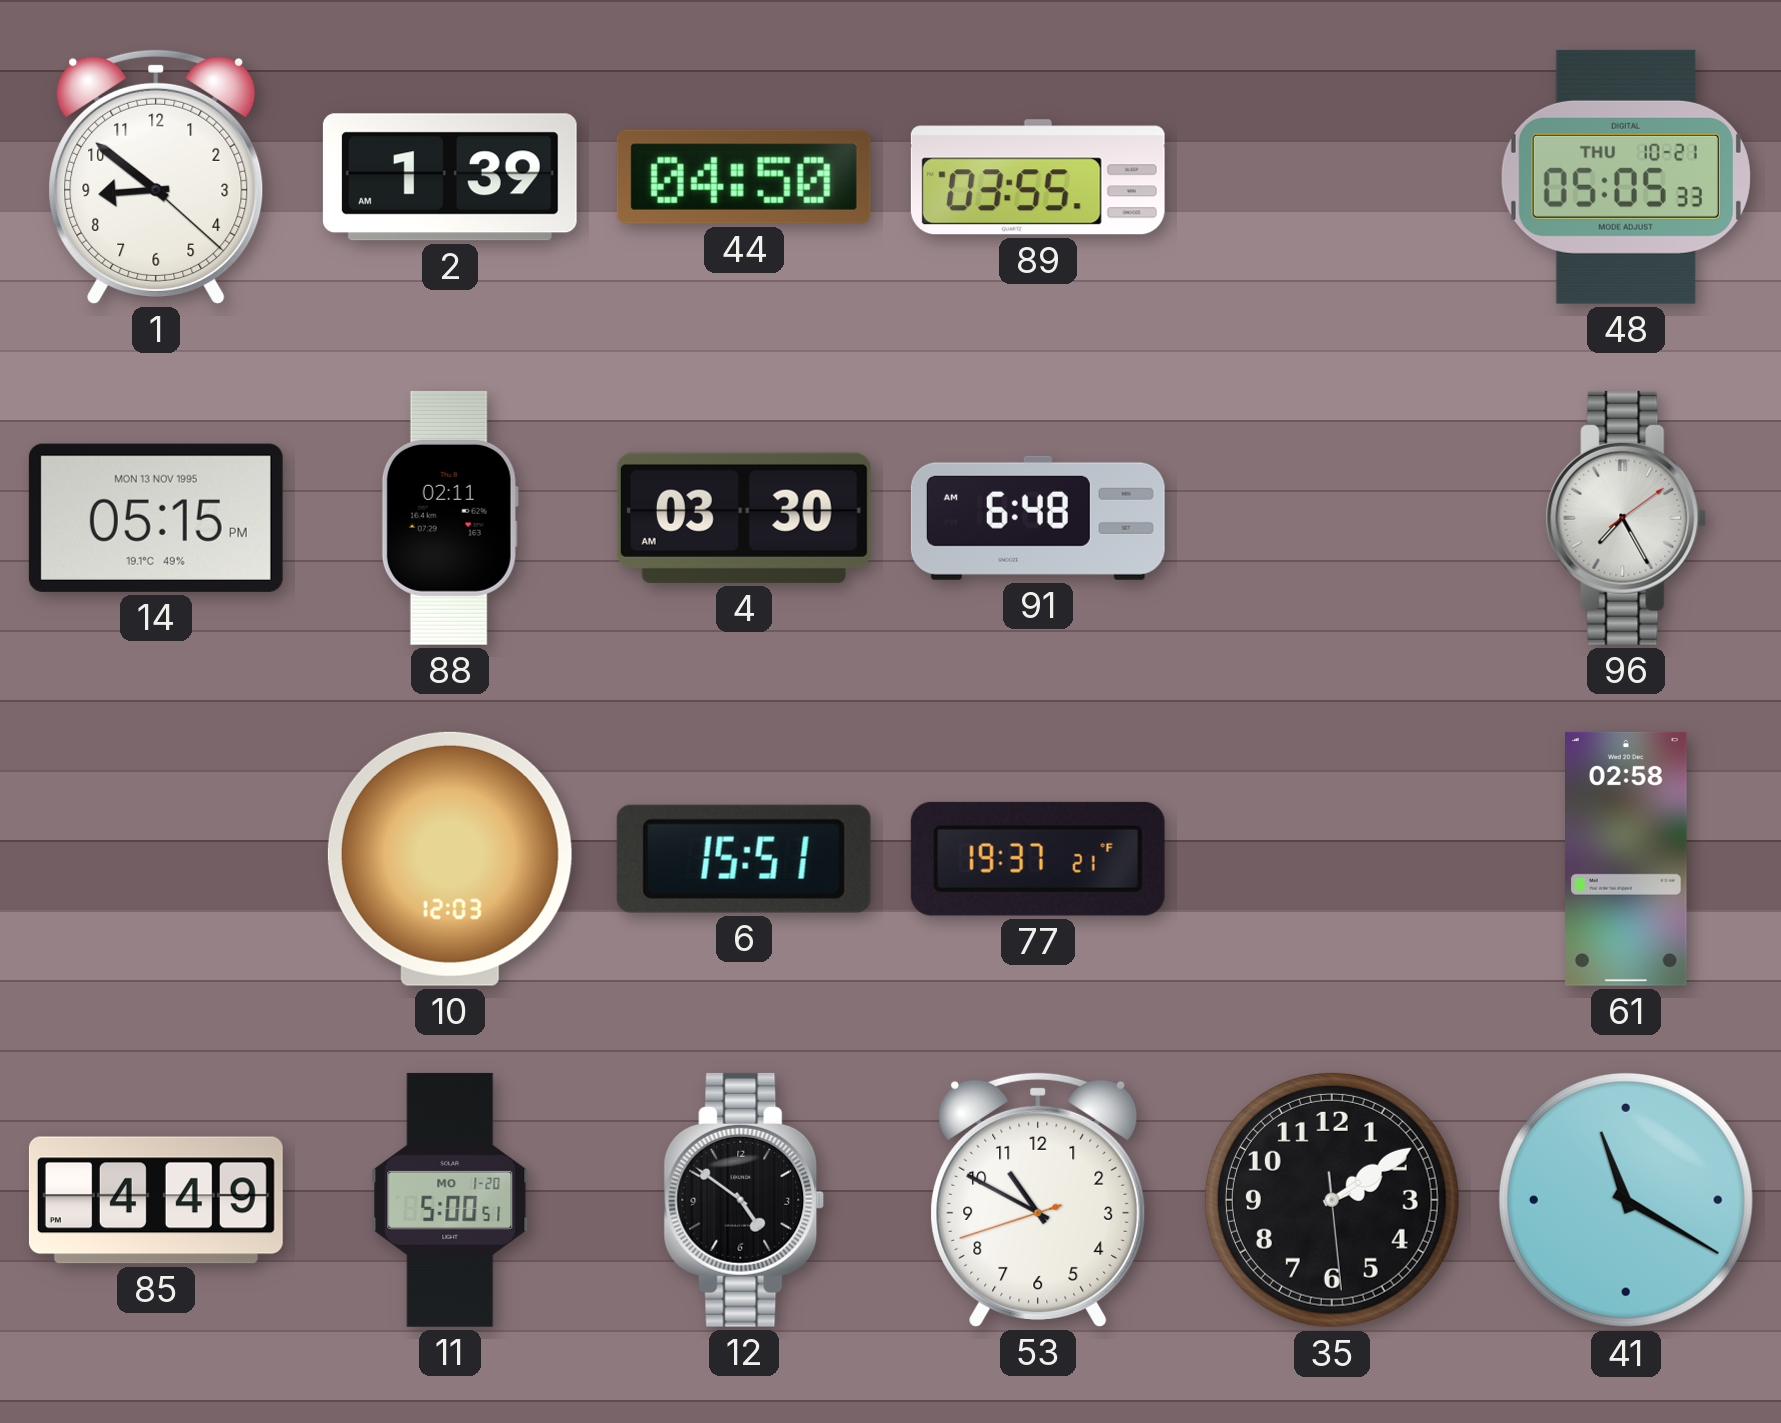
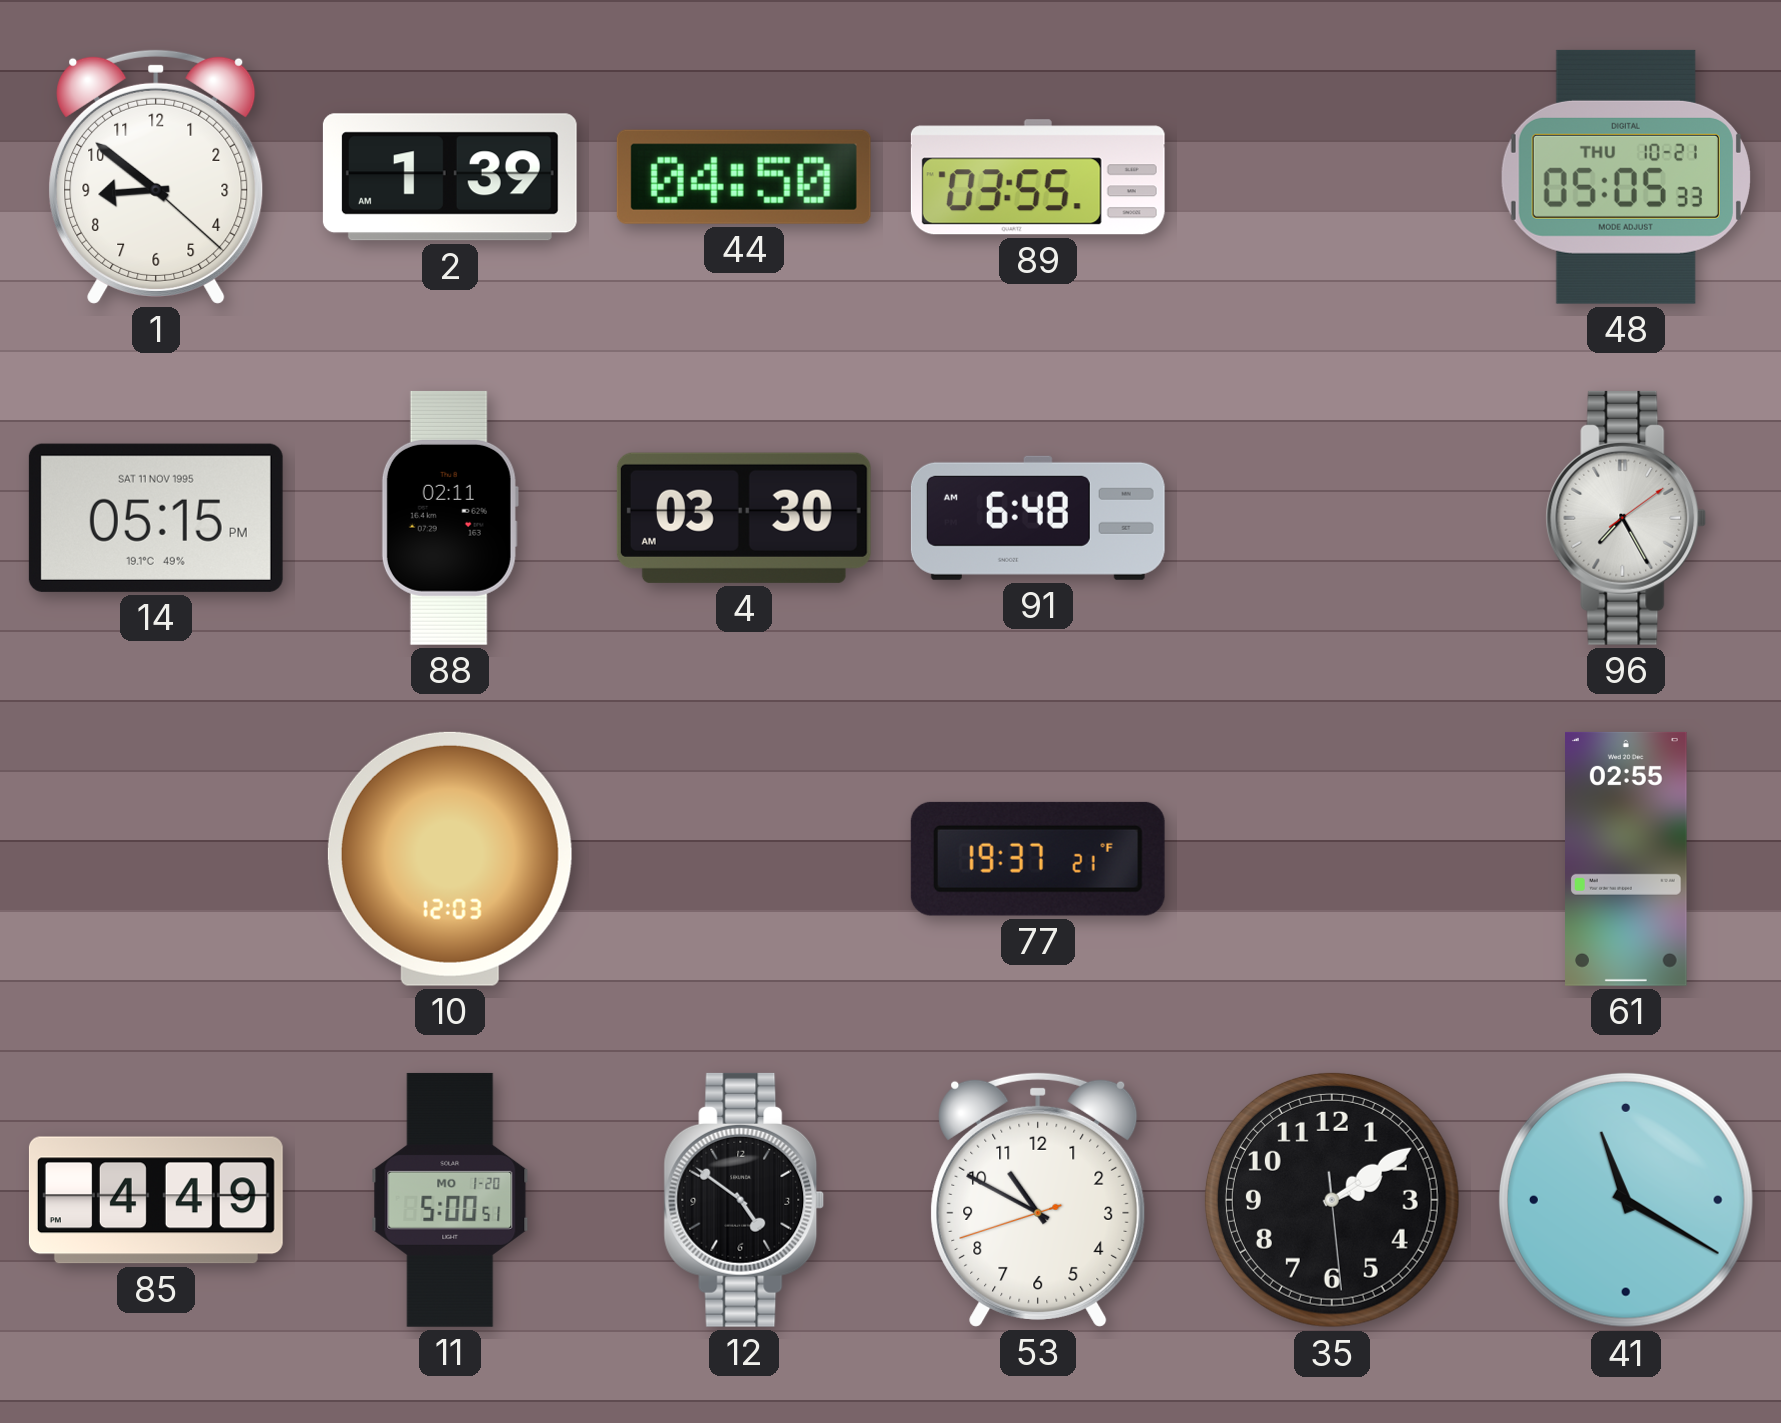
14 date: MON 13 NOV 1995 -> SAT 11 NOV 1995 (156, 518)
6: 15:51 -> none (744, 859)
61: 02:58 -> 02:55 (1627, 859)
